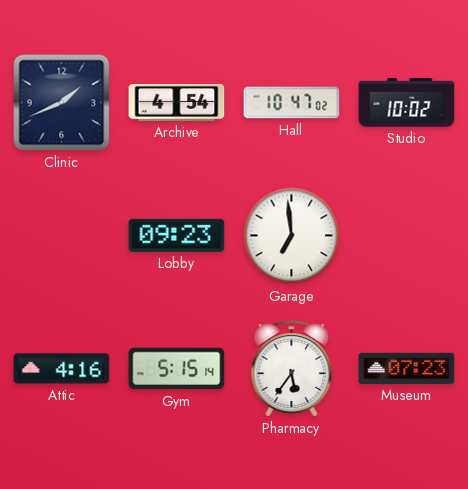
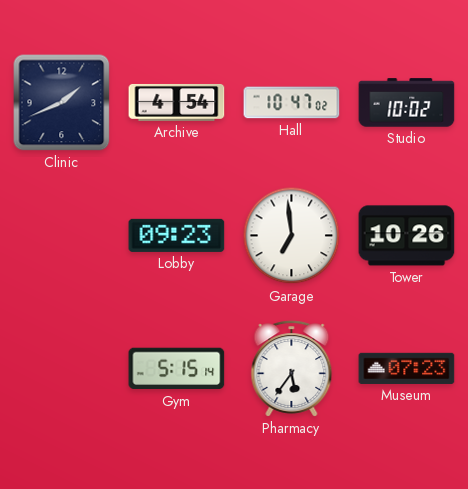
Tower: none -> 10:26 (407, 236)
Attic: 4:16 -> none (62, 369)
